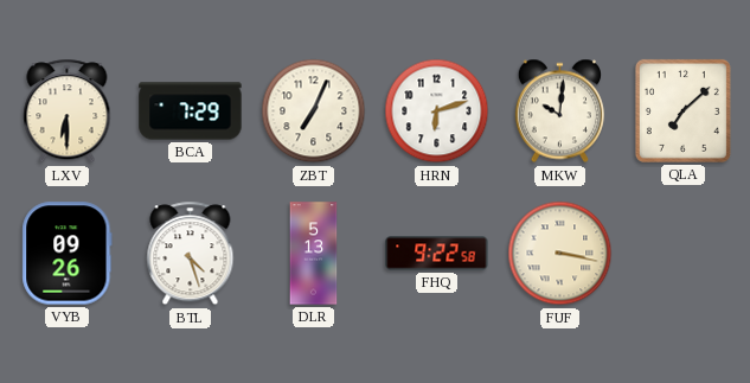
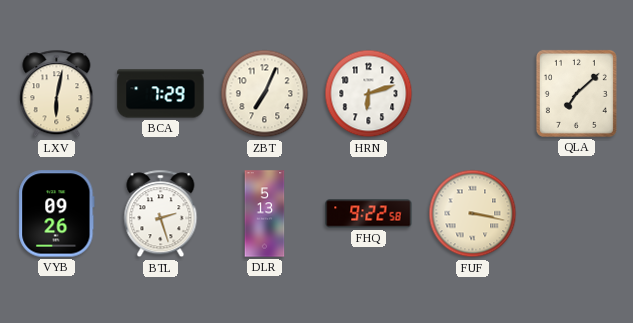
LXV: 6:30 -> 6:02 (57, 94)
MKW: 10:01 -> none (559, 111)
BTL: 4:27 -> 2:27 (161, 214)
